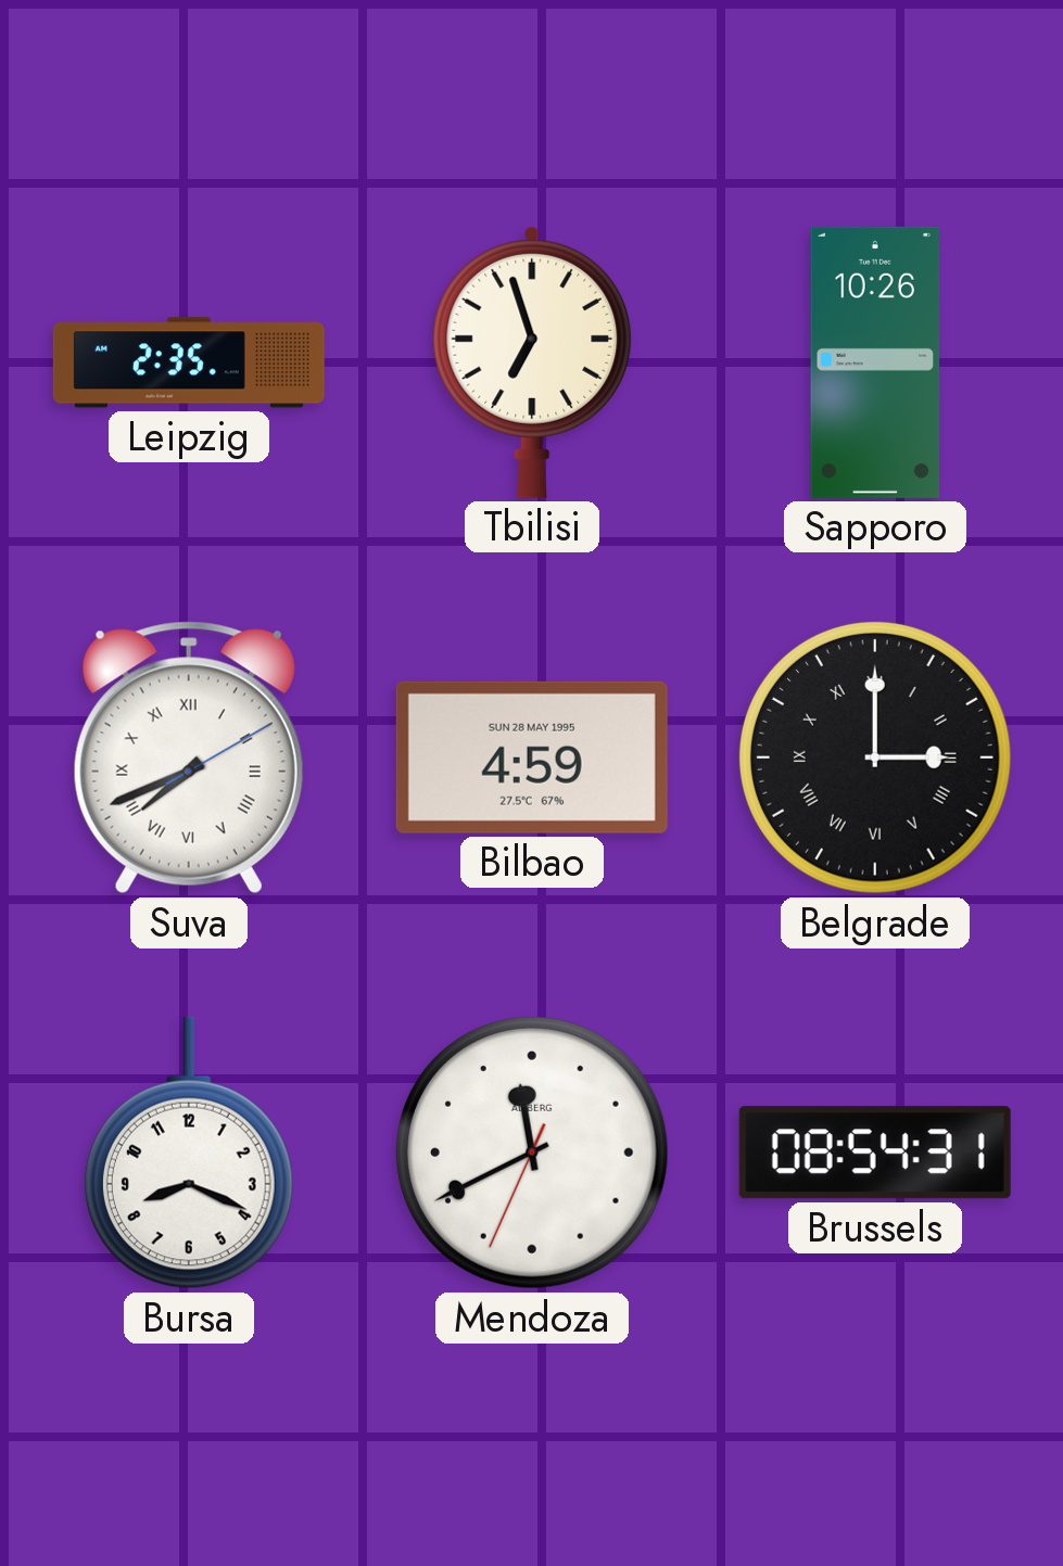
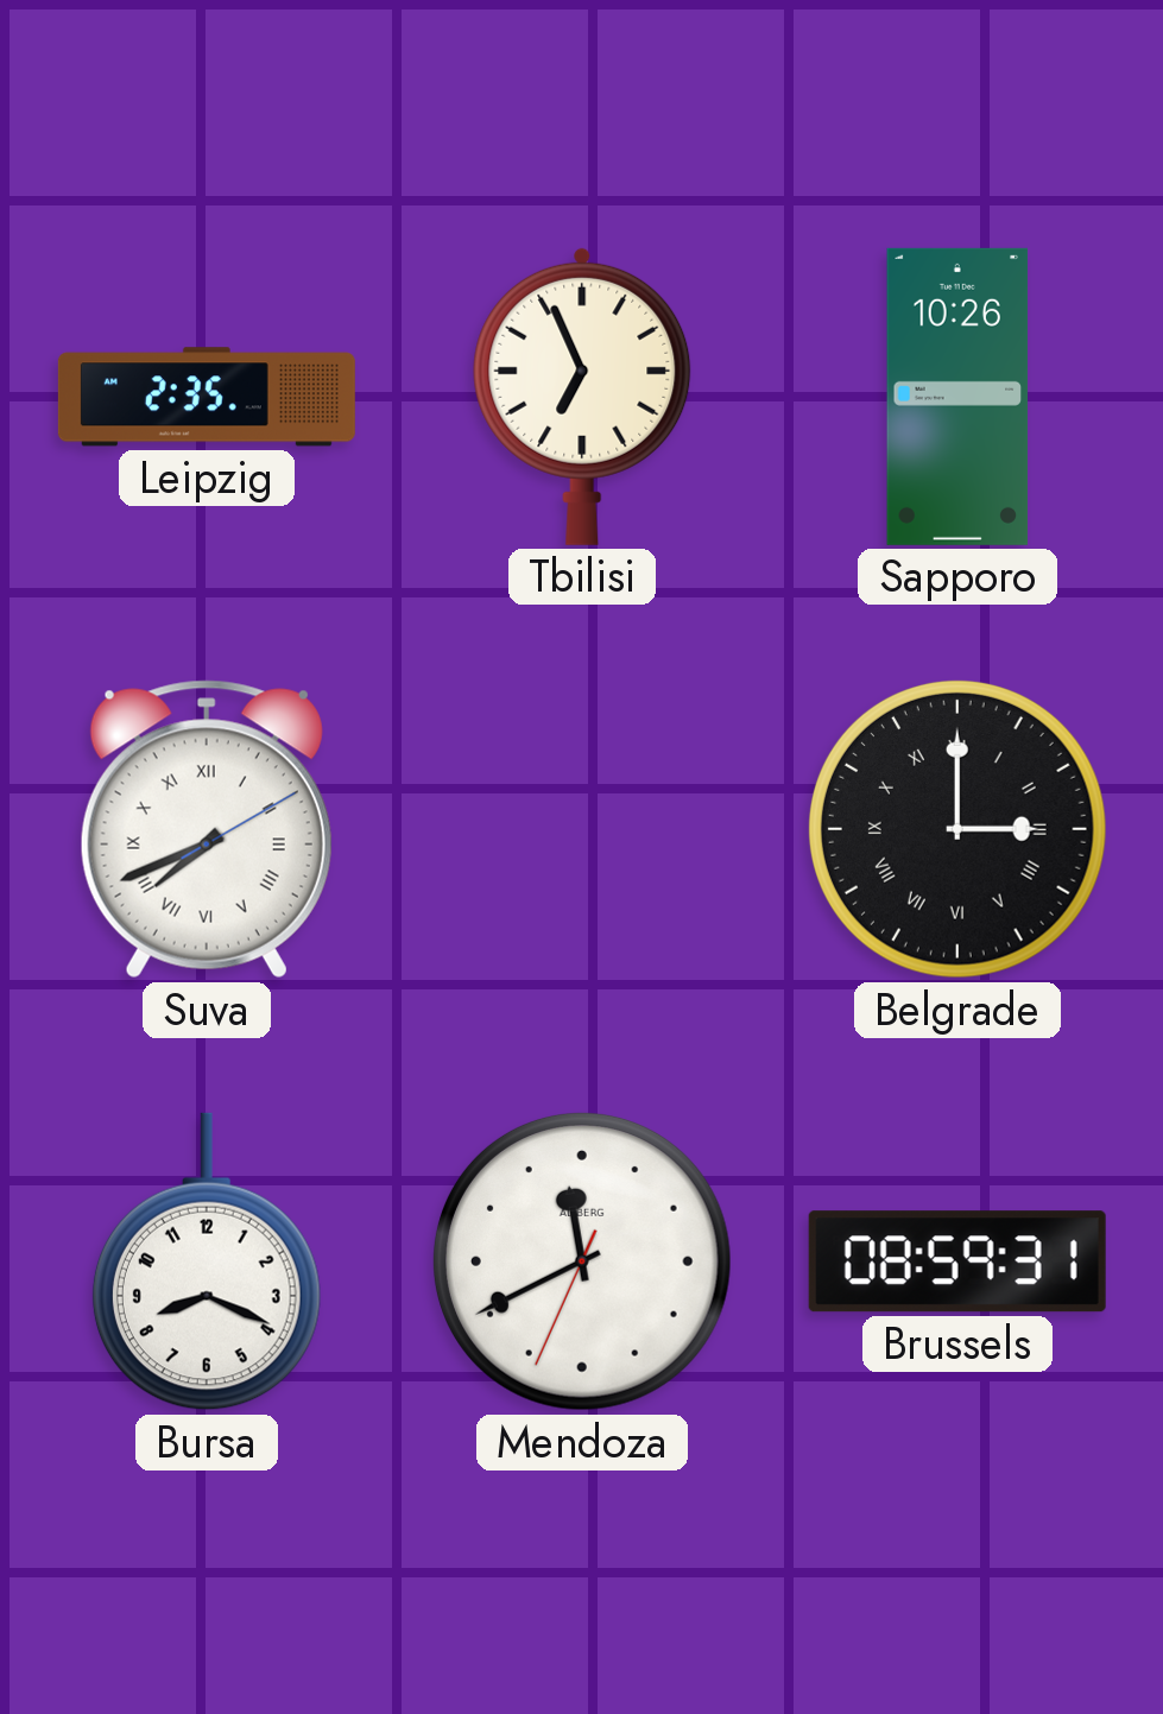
Tbilisi: 6:57 -> 6:56 (582, 396)
Bilbao: 4:59 -> none (532, 757)
Brussels: 08:54 -> 08:59 (957, 1261)
